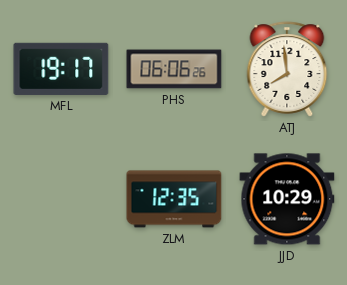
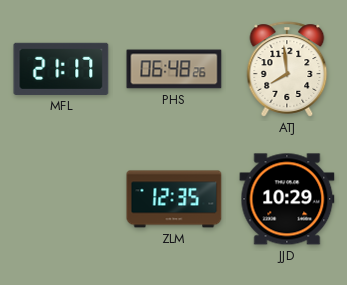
MFL: 19:17 -> 21:17 (61, 69)
PHS: 06:06 -> 06:48 (174, 69)
